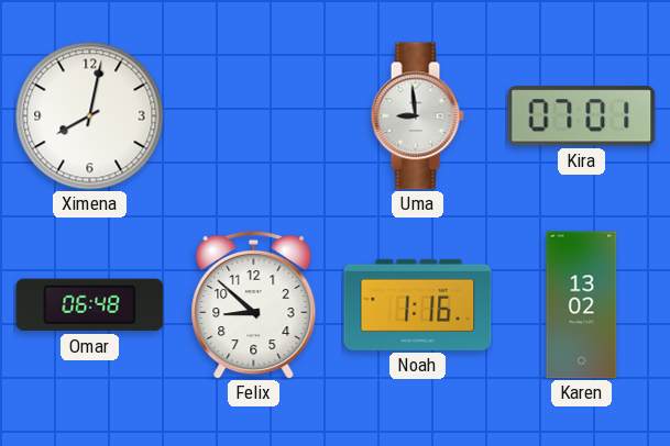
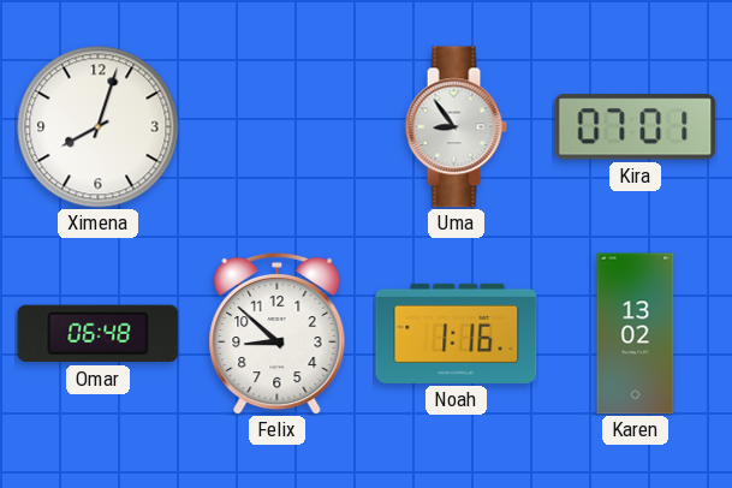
Ximena: 8:02 -> 8:03 (99, 127)
Uma: 8:59 -> 8:54 (456, 127)
